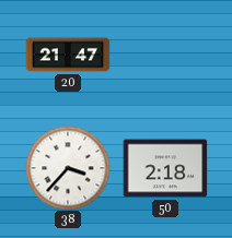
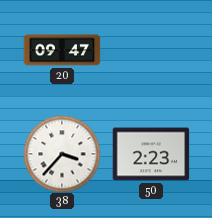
20: 21:47 -> 09:47 (62, 50)
50: 2:18 -> 2:23 (151, 154)
